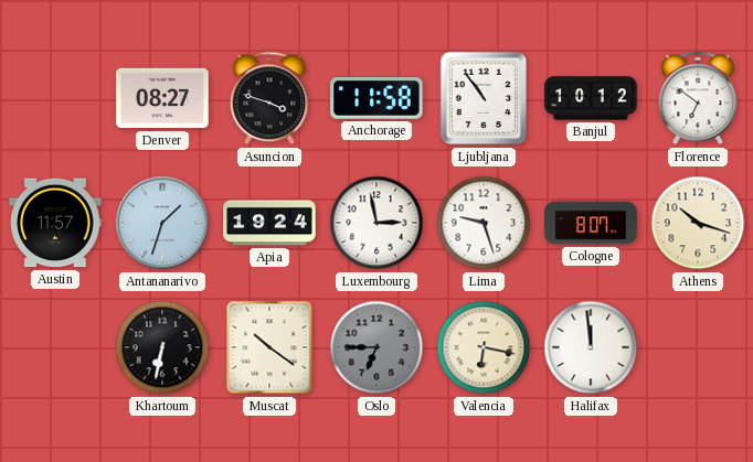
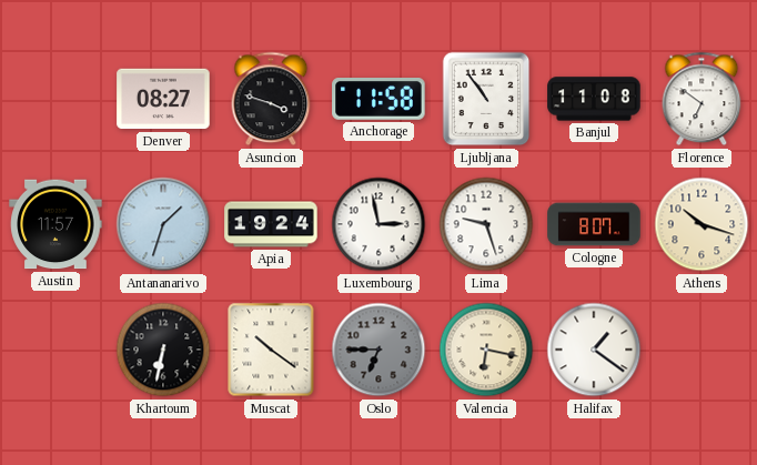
Banjul: 10:12 -> 11:08 (594, 99)
Halifax: 11:59 -> 1:21 (594, 350)
